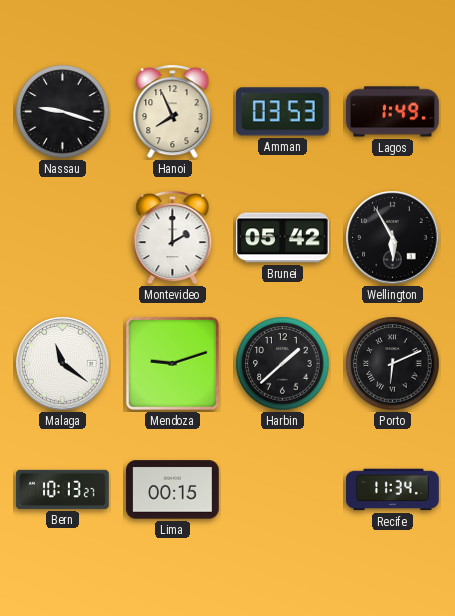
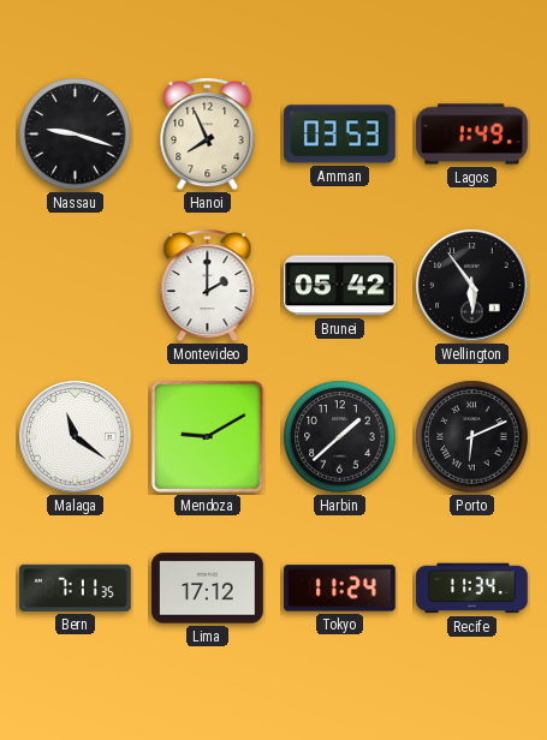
Wellington: 5:55 -> 5:54 (472, 286)
Mendoza: 9:12 -> 9:10 (207, 436)
Bern: 10:13 -> 7:11 (76, 587)
Lima: 00:15 -> 17:12 (208, 589)
Tokyo: none -> 11:24 (340, 589)
